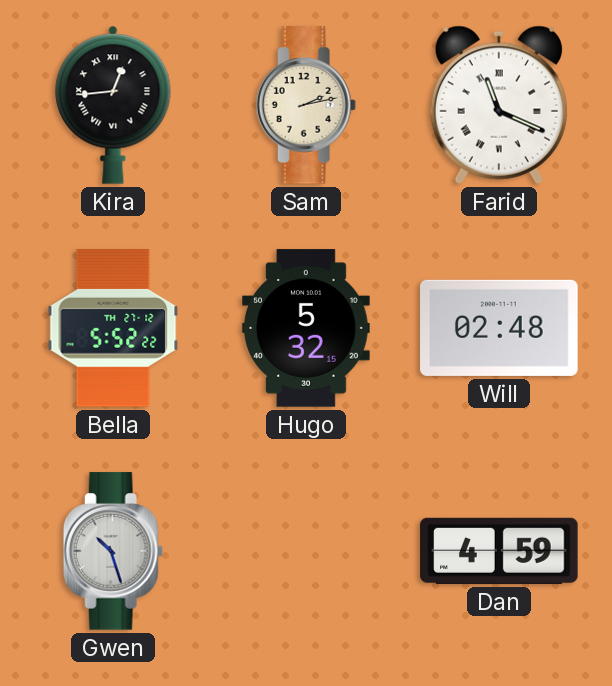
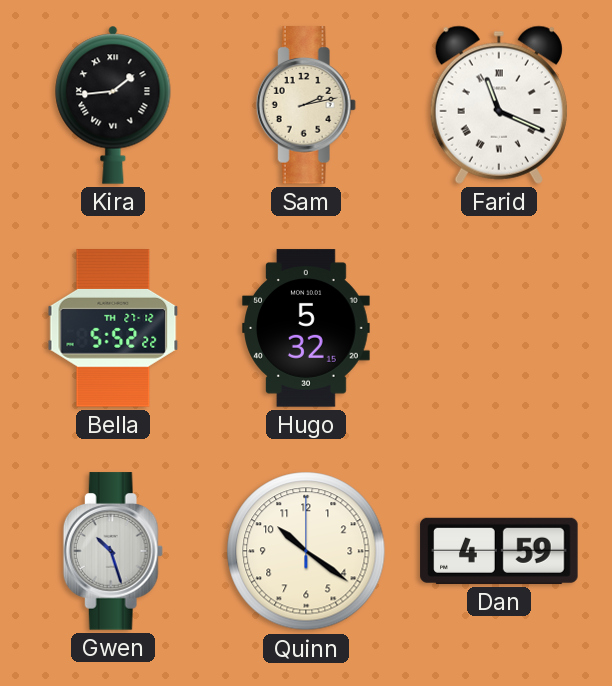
Kira: 12:44 -> 1:44 (113, 105)
Will: 02:48 -> none (499, 328)
Quinn: none -> 10:21 (306, 551)
